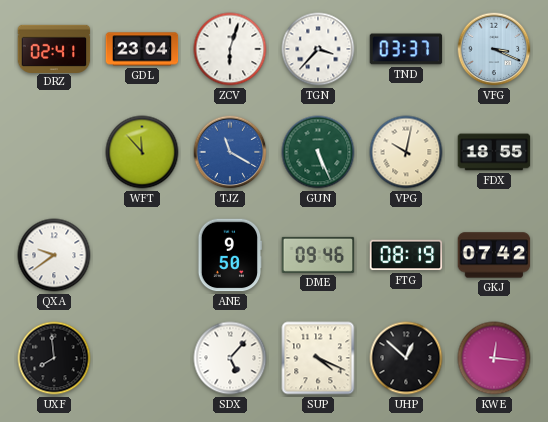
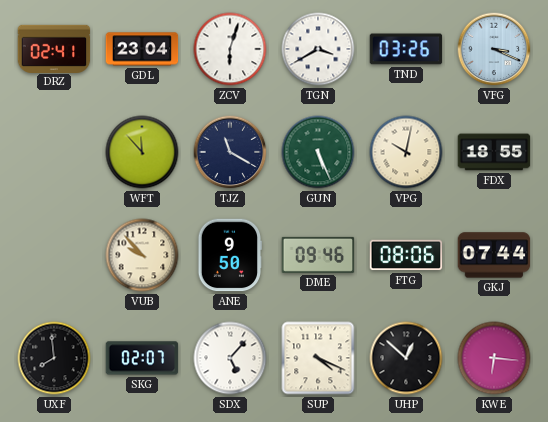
TGN: 3:37 -> 3:40 (318, 49)
TND: 03:37 -> 03:26 (406, 49)
TJZ dial: blue -> navy (230, 152)
QXA: 9:39 -> none (54, 255)
VUB: none -> 9:53 (142, 255)
FTG: 08:19 -> 08:06 (406, 255)
GKJ: 07:42 -> 07:44 (494, 255)
SKG: none -> 02:07 (142, 358)
KWE: 12:16 -> 6:16 (494, 358)
